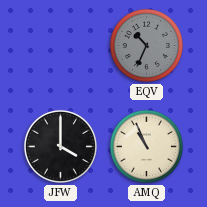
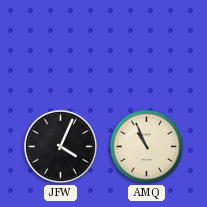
EQV: 10:34 -> none (146, 45)
JFW: 4:00 -> 4:04 (60, 146)
